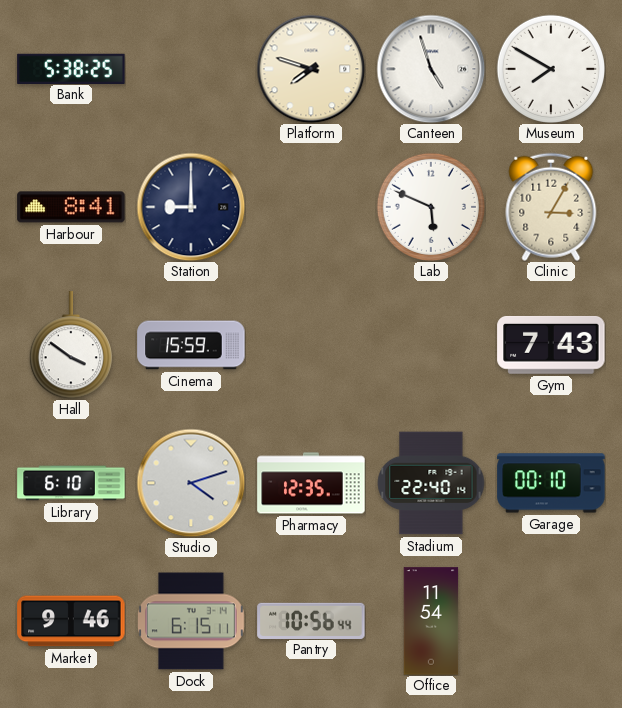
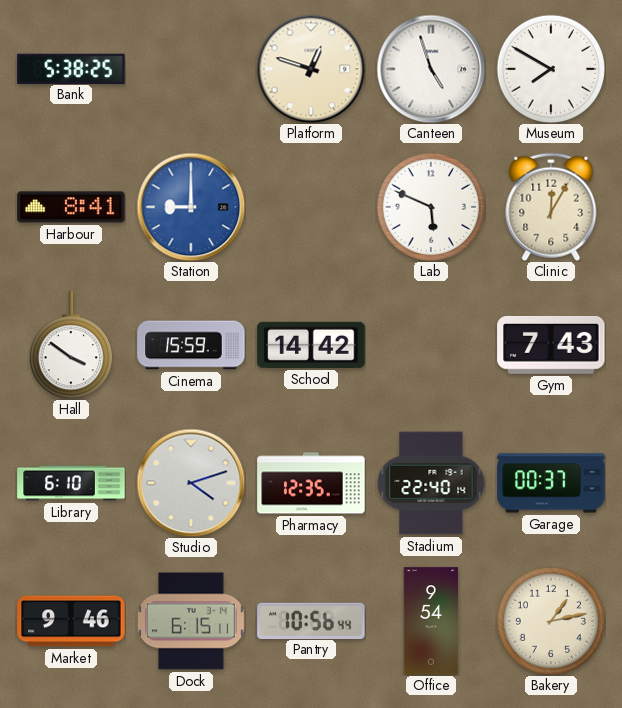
Platform: 7:48 -> 12:48 (311, 69)
Station dial: navy -> blue (191, 207)
Clinic: 3:05 -> 12:05 (551, 207)
School: none -> 14:42 (311, 345)
Garage: 00:10 -> 00:37 (551, 483)
Office: 11:54 -> 9:54 (431, 621)
Bakery: none -> 1:13 (550, 620)
